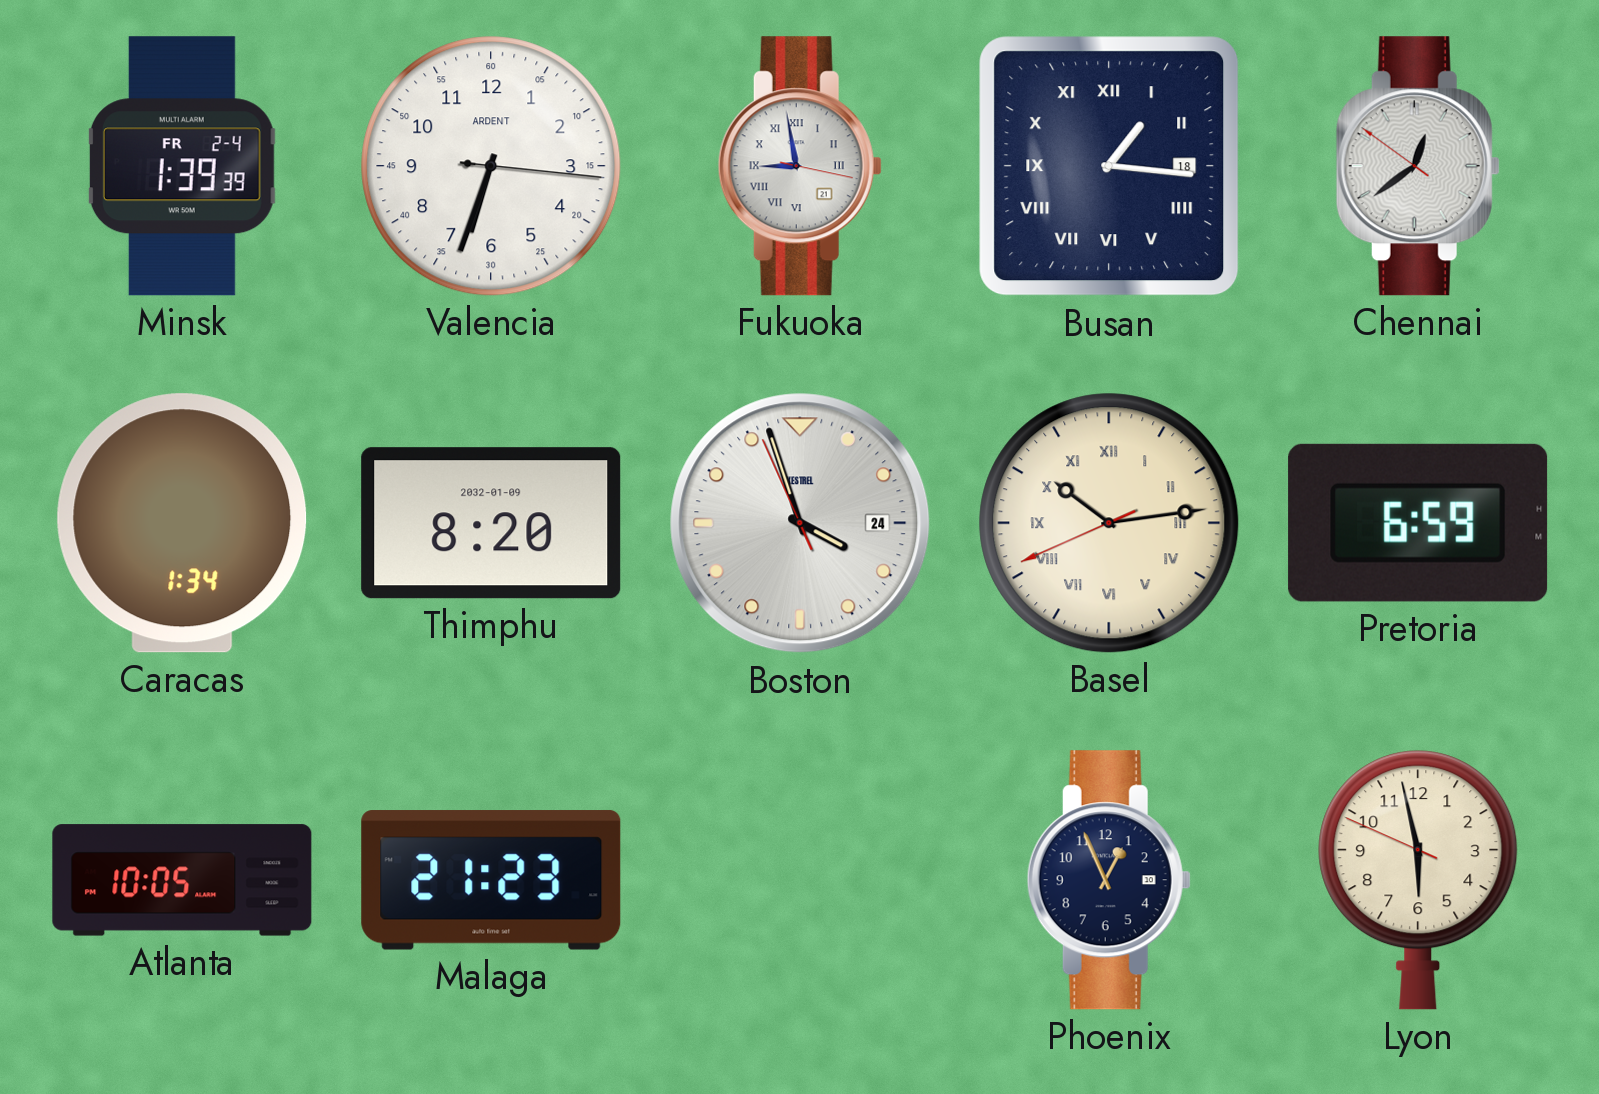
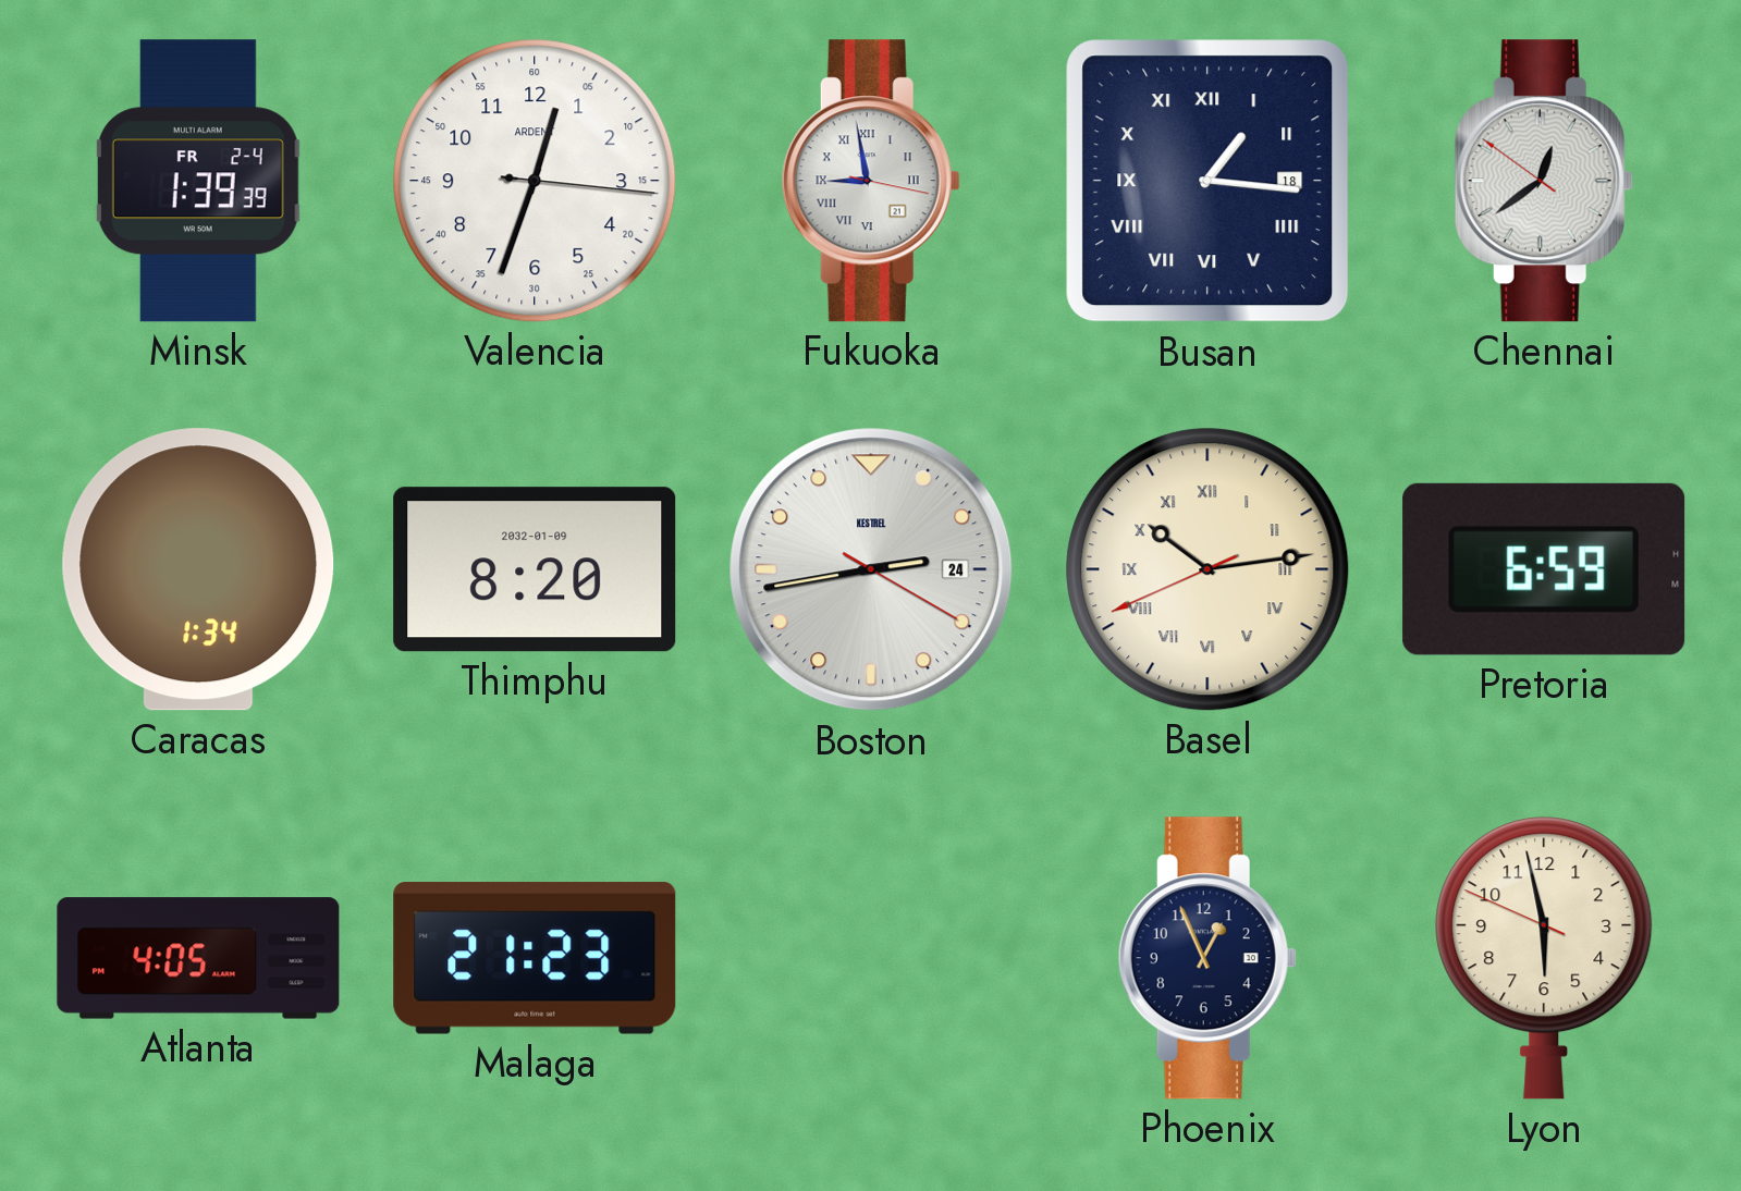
Valencia: 6:33 -> 12:33 (535, 181)
Boston: 3:56 -> 2:43 (871, 569)
Atlanta: 10:05 -> 4:05 (198, 958)
